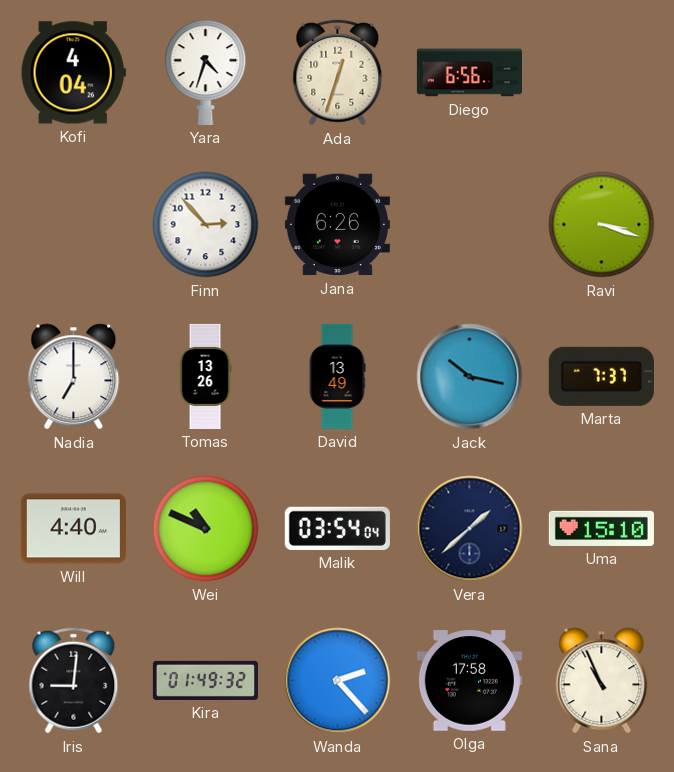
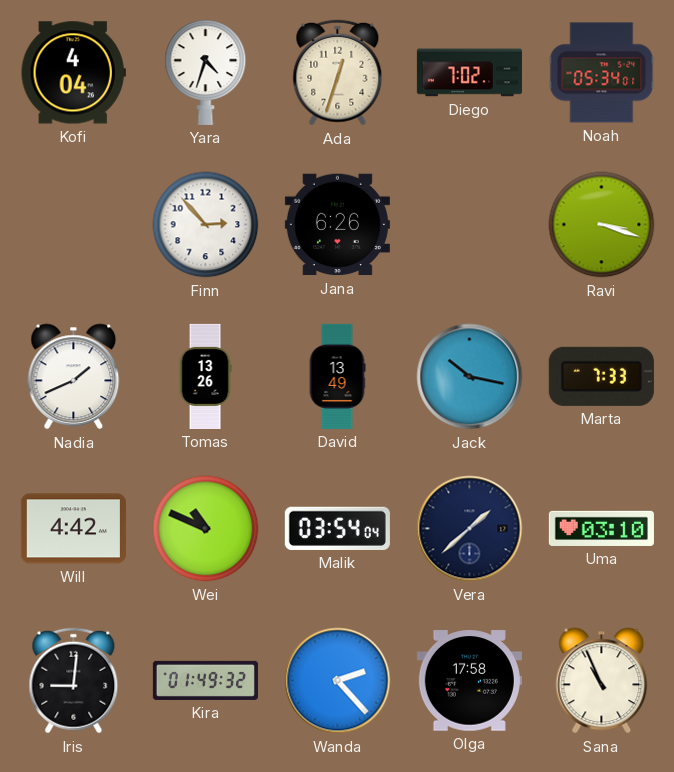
Diego: 6:56 -> 7:02 (469, 73)
Noah: none -> 05:34 (602, 73)
Nadia: 7:00 -> 1:41 (74, 377)
Marta: 7:37 -> 7:33 (601, 376)
Will: 4:40 -> 4:42 (73, 529)
Uma: 15:10 -> 03:10 (601, 528)
